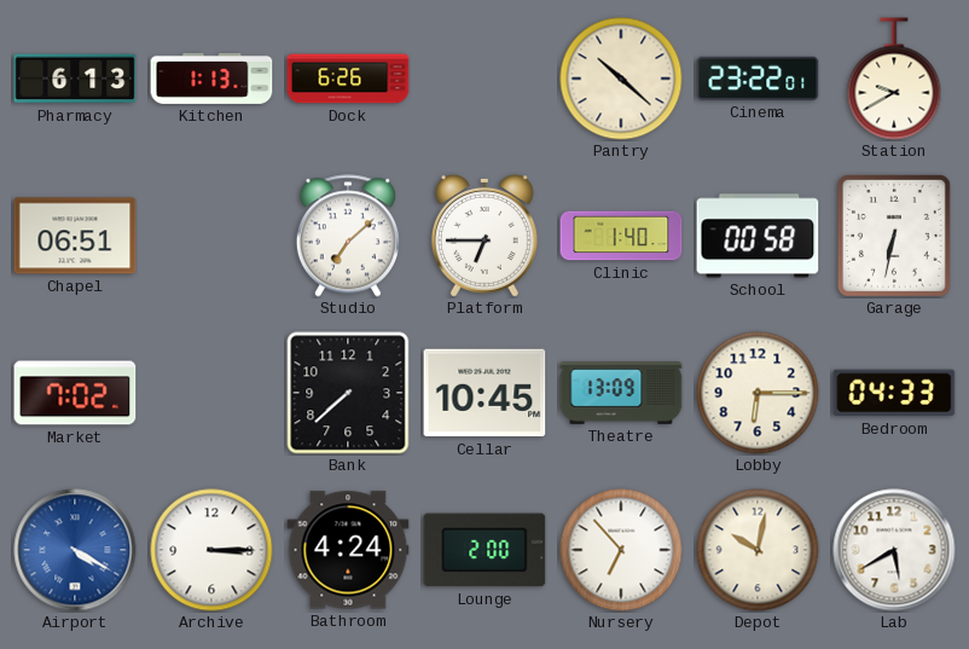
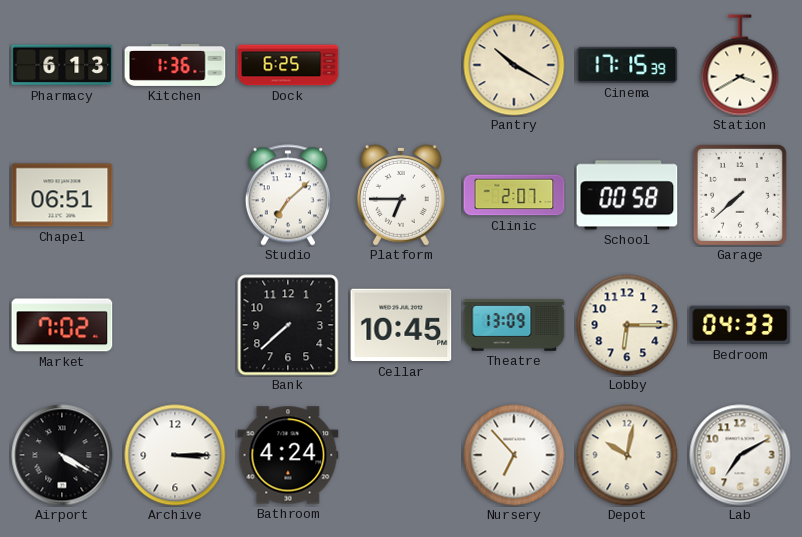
Kitchen: 1:13 -> 1:36 (175, 65)
Dock: 6:26 -> 6:25 (288, 65)
Pantry: 10:22 -> 10:20 (514, 65)
Cinema: 23:22 -> 17:15 (627, 65)
Station: 9:40 -> 3:40 (740, 65)
Clinic: 1:40 -> 2:07 (514, 195)
Garage: 6:32 -> 7:38 (740, 195)
Airport dial: blue -> black (62, 455)
Lounge: 2:00 -> none (485, 550)
Lab: 5:40 -> 7:10 (740, 455)
